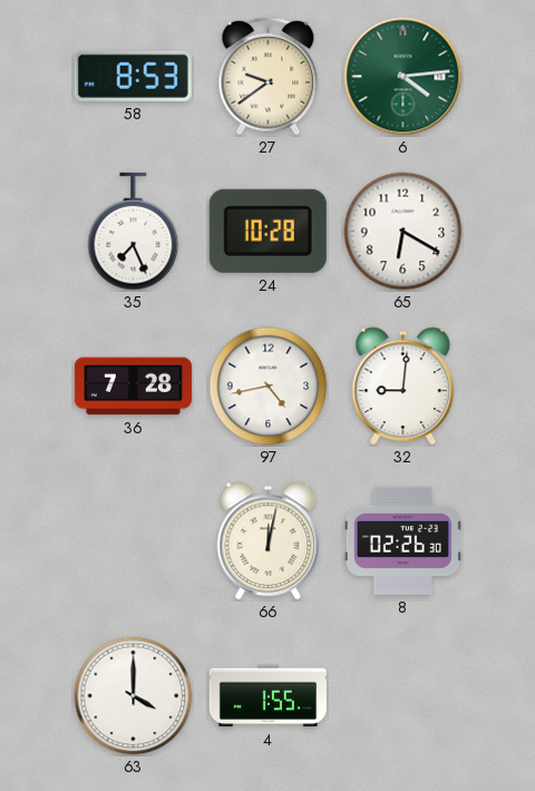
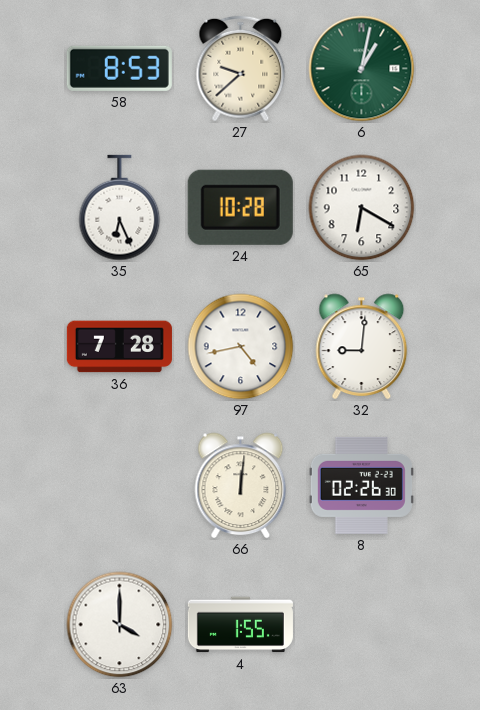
27: 9:39 -> 9:38 (241, 69)
6: 4:14 -> 1:02 (362, 69)
35: 7:26 -> 6:26 (120, 208)
66: 12:02 -> 12:01 (241, 486)
